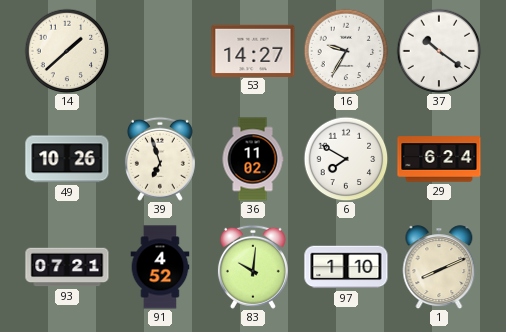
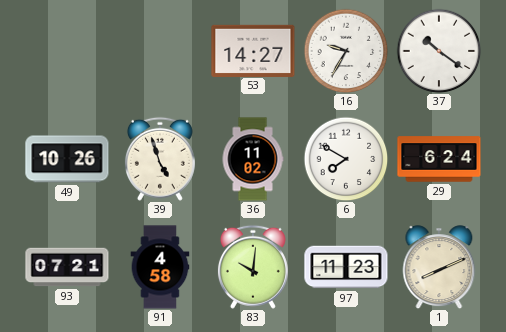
14: 1:38 -> none (67, 51)
39: 6:57 -> 4:57 (160, 159)
91: 4:52 -> 4:58 (160, 267)
97: 1:10 -> 11:23 (346, 267)
